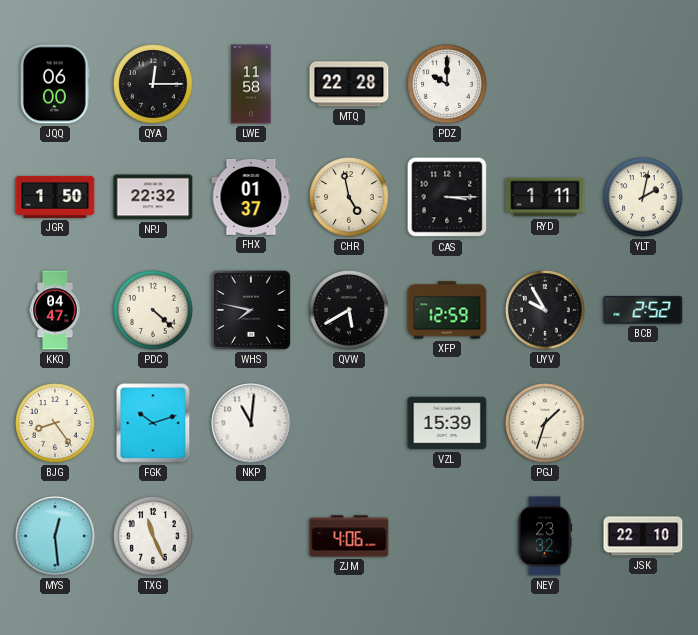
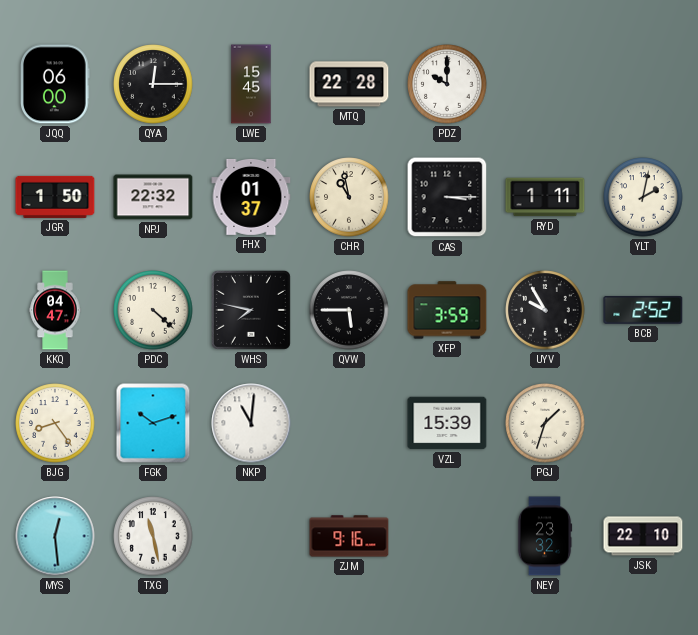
LWE: 11:58 -> 15:45 (251, 84)
CHR: 4:58 -> 10:58 (349, 197)
QVW: 5:40 -> 5:45 (349, 310)
XFP: 12:59 -> 3:59 (447, 310)
TXG: 11:26 -> 11:28 (153, 536)
ZJM: 4:06 -> 9:16 (349, 536)
